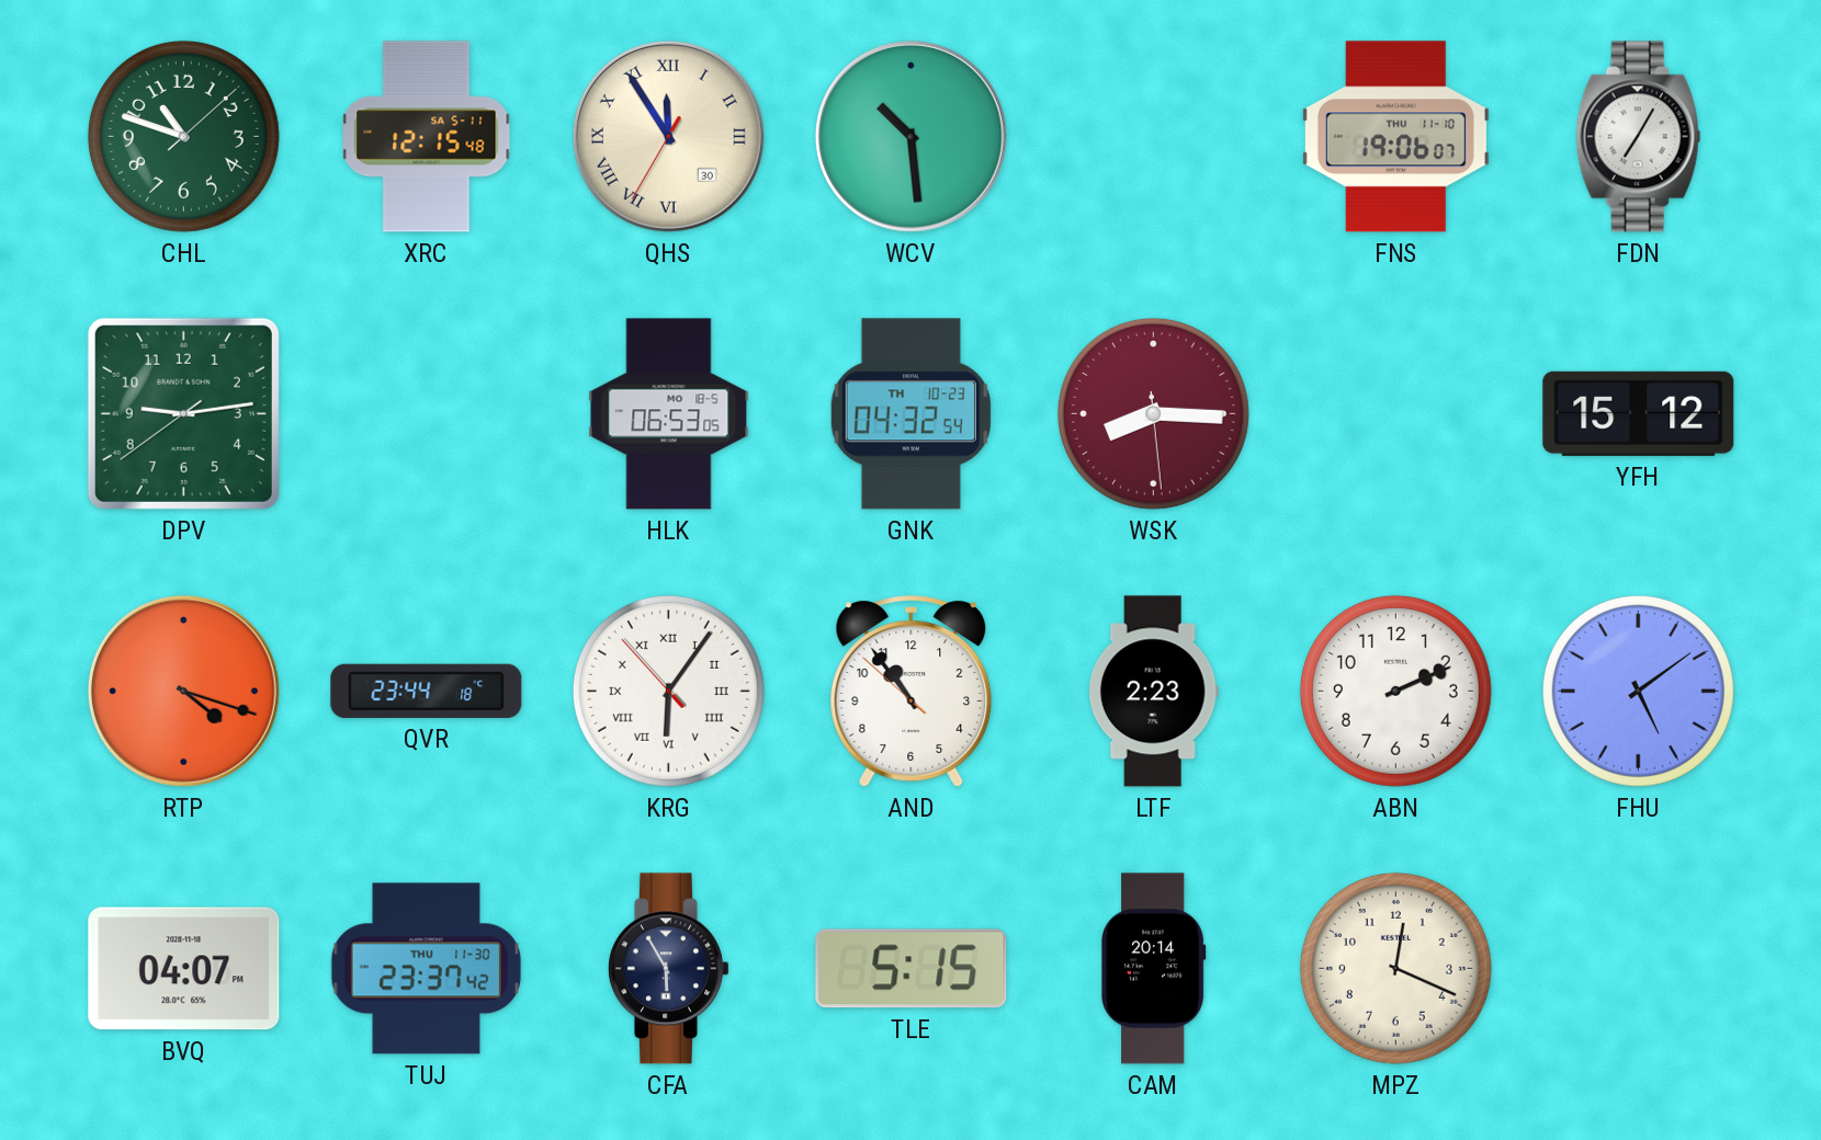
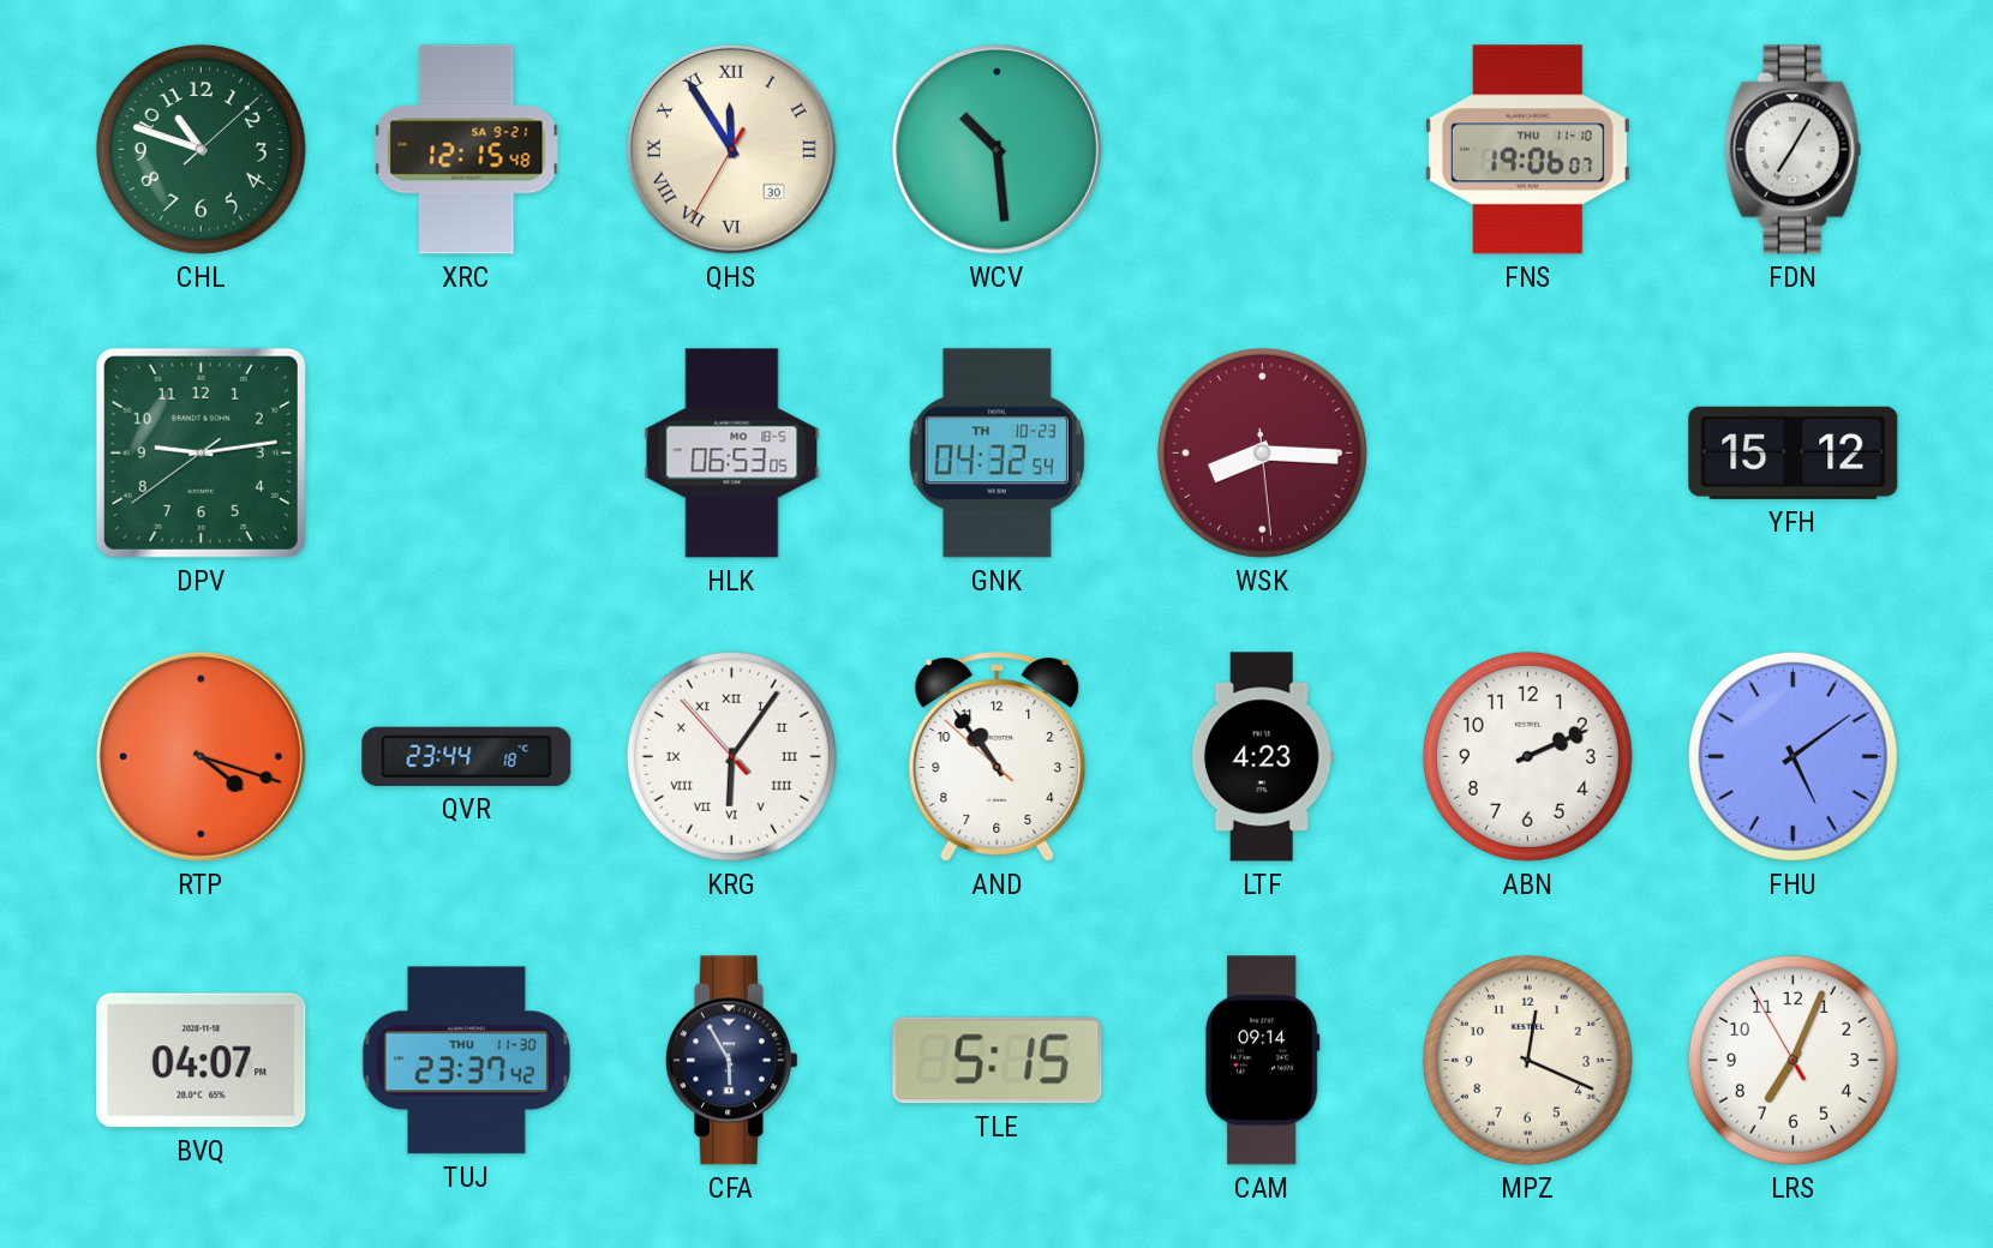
XRC date: SA 5-11 -> SA 9-21 (467, 150)
LTF: 2:23 -> 4:23 (1262, 757)
CAM: 20:14 -> 09:14 (1263, 1061)
LRS: none -> 7:03 (1792, 1060)
